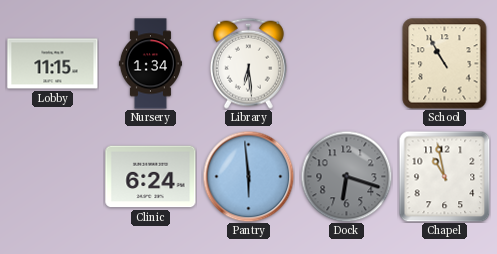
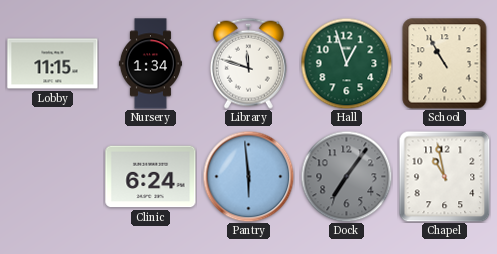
Library: 6:29 -> 11:48 (248, 63)
Hall: none -> 12:57 (346, 63)
Dock: 6:18 -> 7:06 (346, 176)
